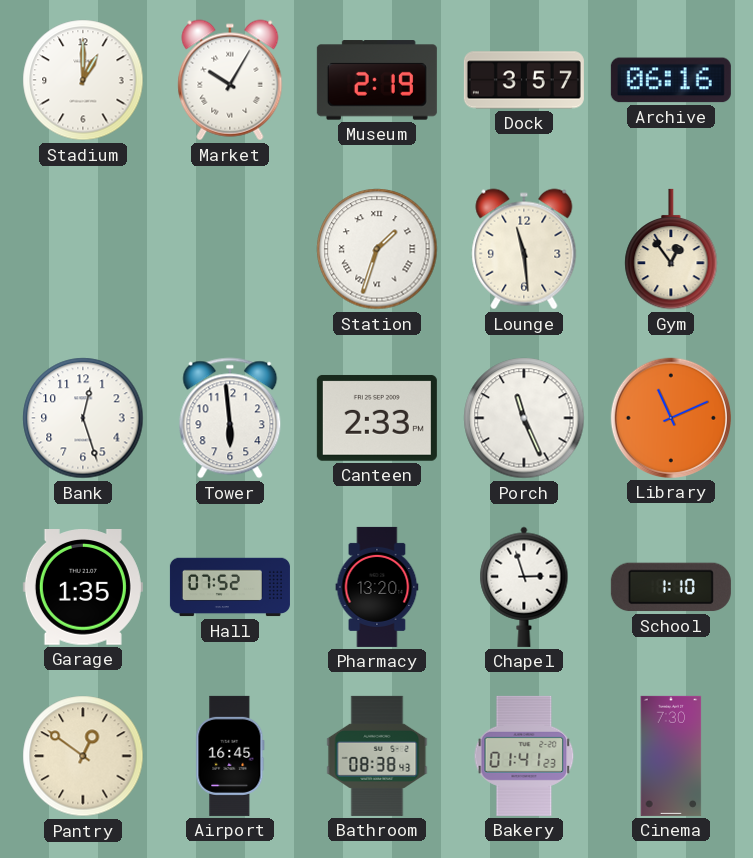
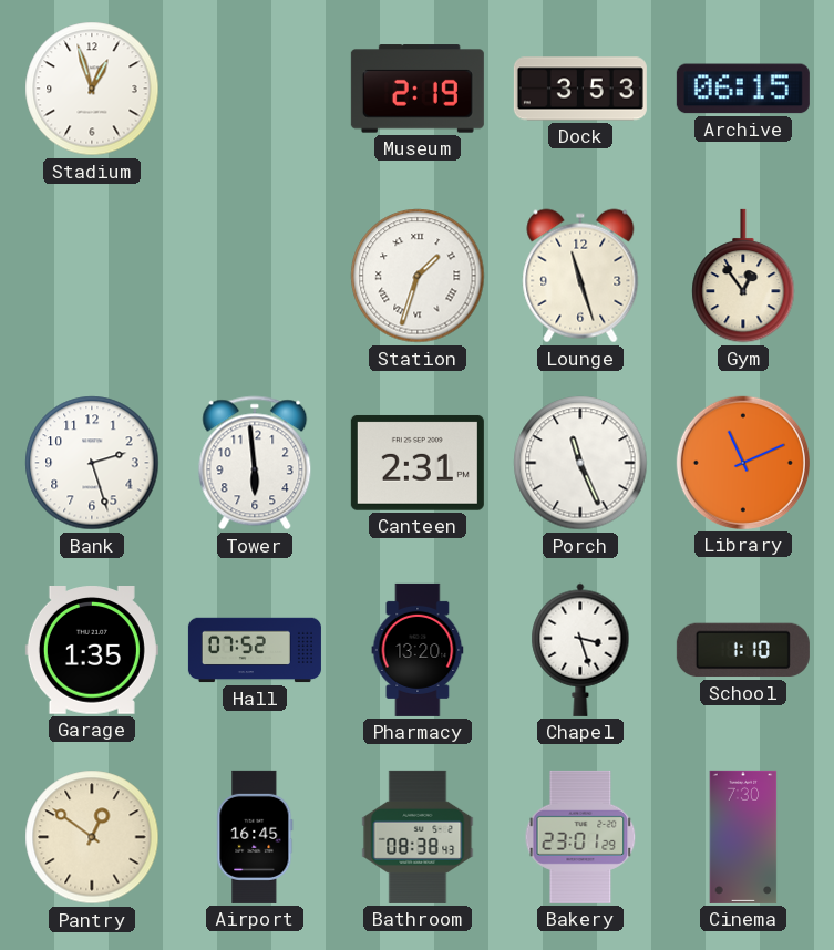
Stadium: 1:00 -> 12:57 (92, 89)
Market: 10:05 -> none (230, 80)
Dock: 3:57 -> 3:53 (580, 89)
Archive: 06:16 -> 06:15 (743, 89)
Lounge: 11:29 -> 11:27 (580, 276)
Bank: 12:27 -> 2:27 (92, 463)
Canteen: 2:33 -> 2:31 (418, 463)
Chapel: 2:57 -> 3:27 (580, 650)
Bakery: 01:41 -> 23:01 (580, 837)
